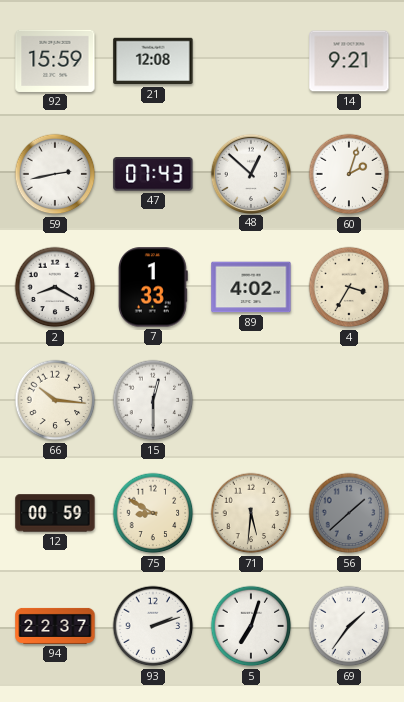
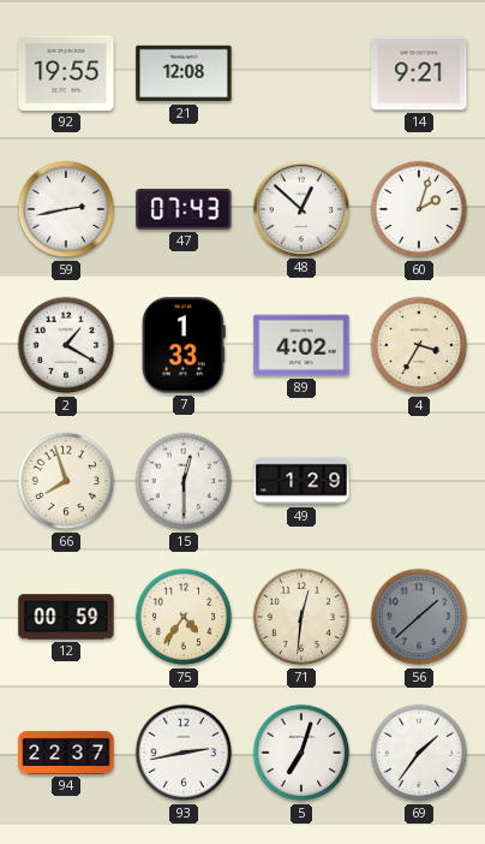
92: 15:59 -> 19:55 (66, 73)
2: 8:20 -> 1:20 (66, 345)
66: 10:16 -> 7:57 (66, 481)
49: none -> 1:29 (301, 481)
75: 8:50 -> 4:36 (184, 617)
71: 5:31 -> 12:31 (301, 617)
93: 2:12 -> 2:43 (184, 753)
